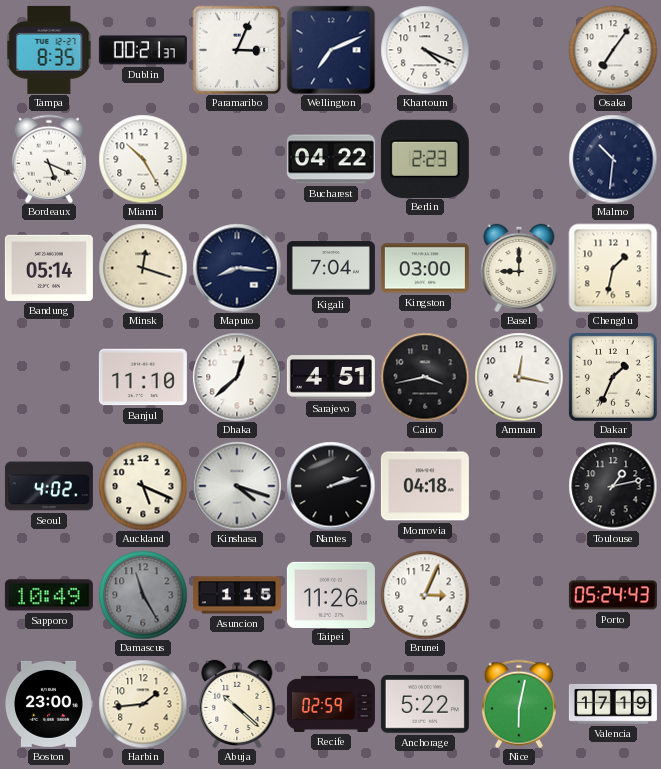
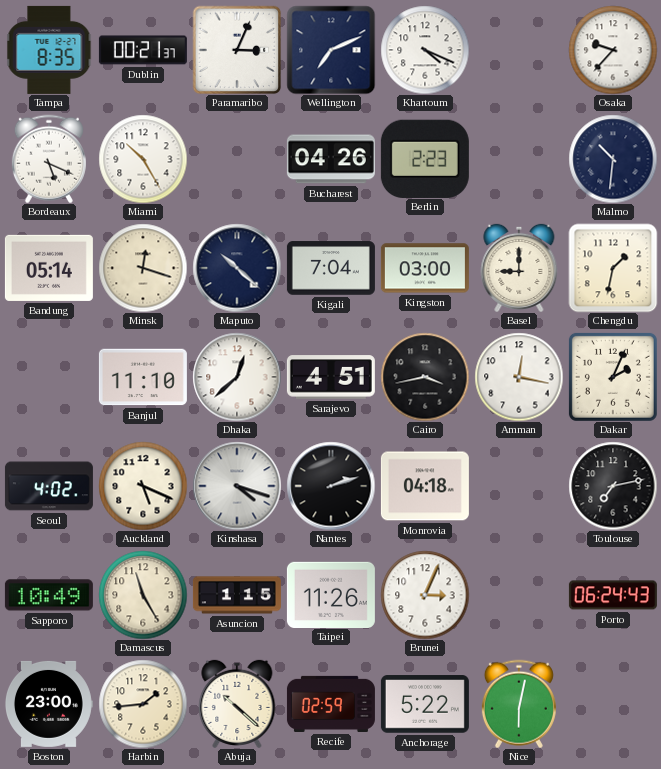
Osaka: 7:06 -> 9:37 (613, 50)
Bucharest: 04:22 -> 04:26 (331, 159)
Maputo: 8:16 -> 10:22 (237, 268)
Dakar: 1:34 -> 2:04 (613, 377)
Toulouse: 1:13 -> 7:13 (613, 486)
Damascus dial: grey -> cream (143, 595)
Porto: 05:24 -> 06:24 (613, 595)
Valencia: 17:19 -> none (613, 704)
